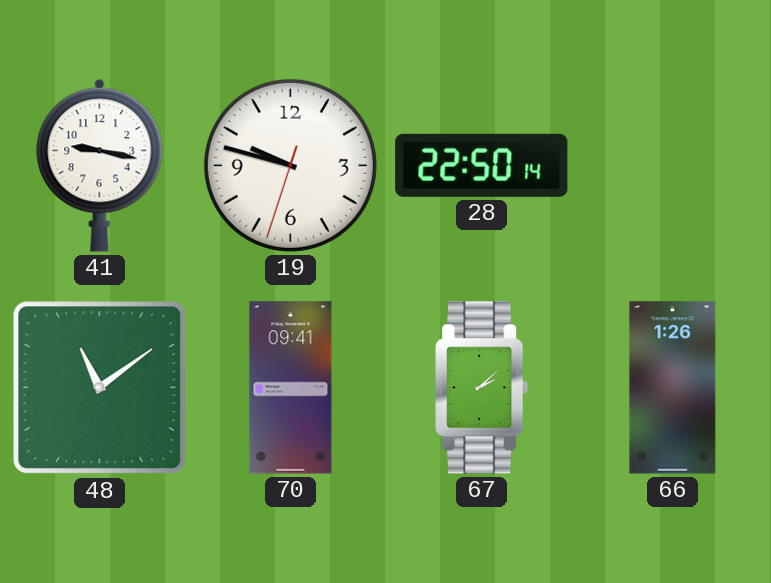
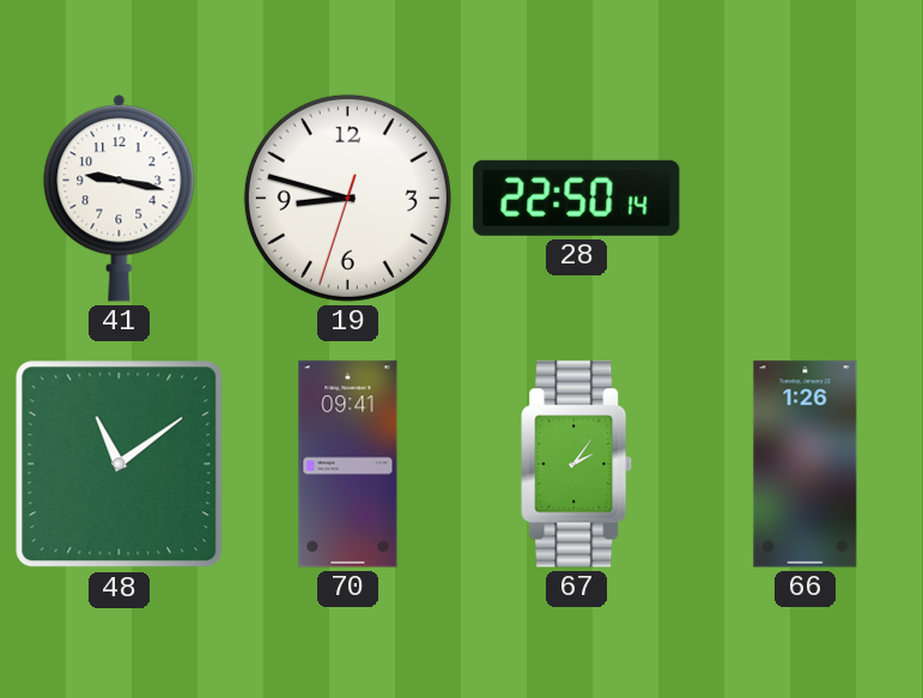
19: 9:47 -> 8:47 (347, 198)
67: 2:08 -> 2:06 (577, 465)
